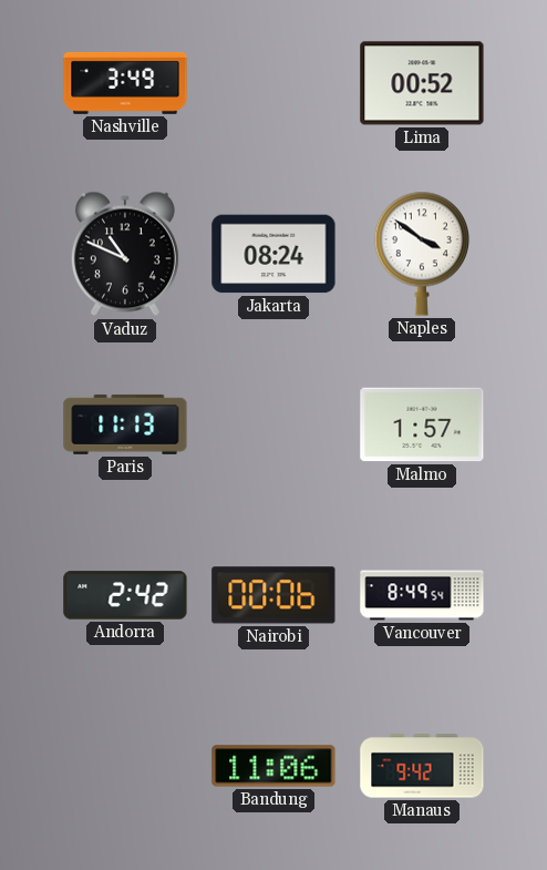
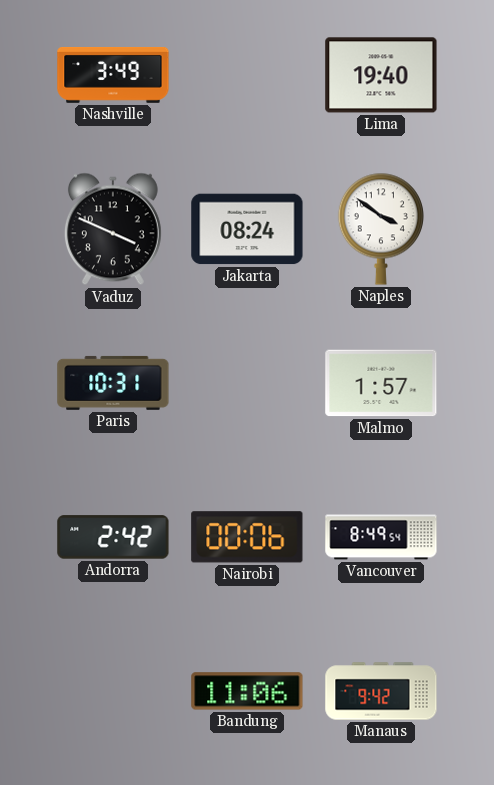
Lima: 00:52 -> 19:40 (381, 75)
Vaduz: 10:49 -> 3:49 (113, 229)
Paris: 11:13 -> 10:31 (113, 383)
